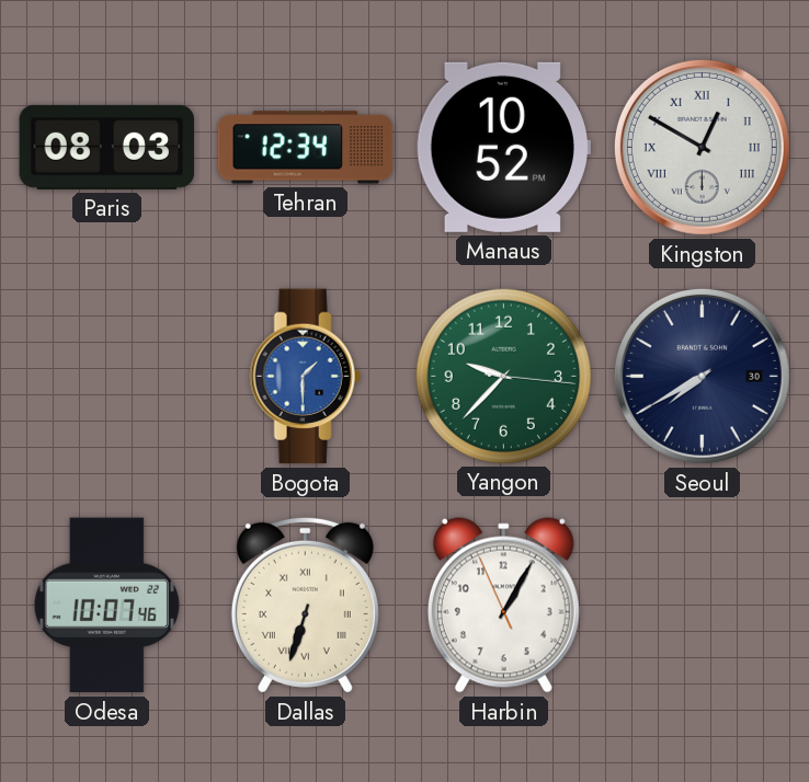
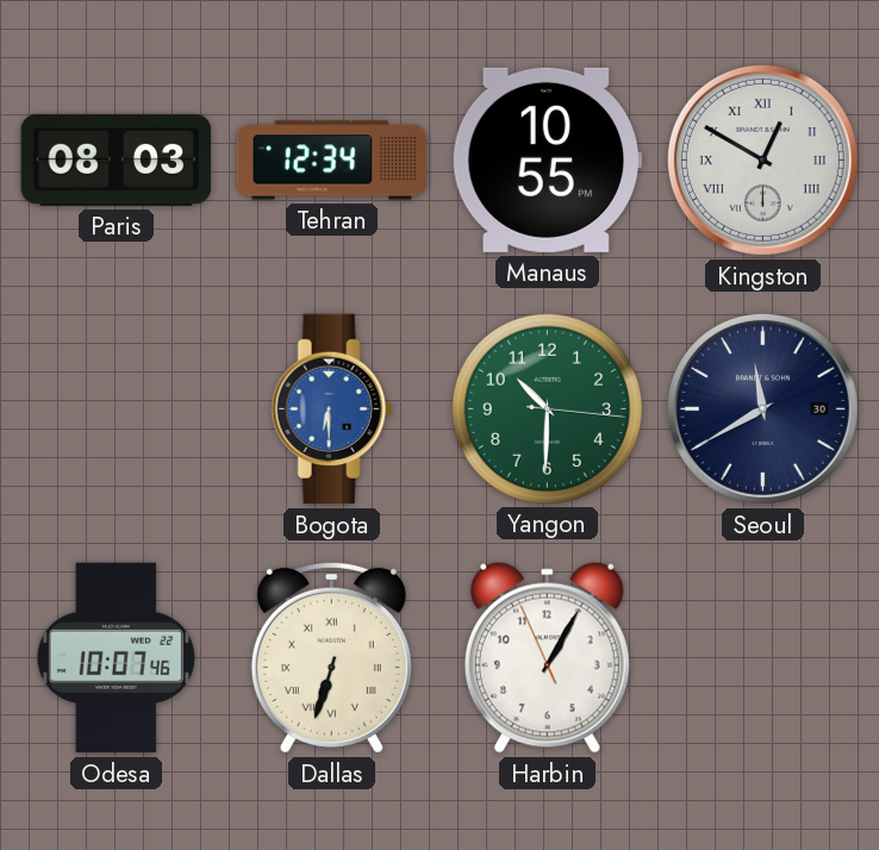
Manaus: 10:52 -> 10:55 (547, 160)
Bogota: 1:30 -> 6:30 (331, 410)
Yangon: 9:37 -> 10:30 (547, 408)
Seoul: 7:40 -> 11:40 (762, 408)
